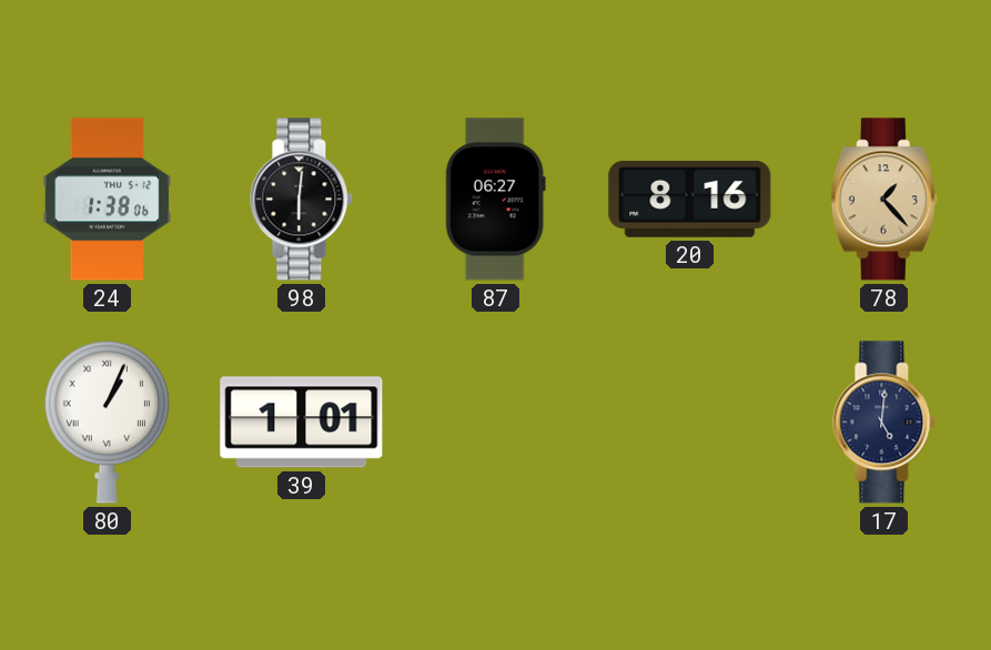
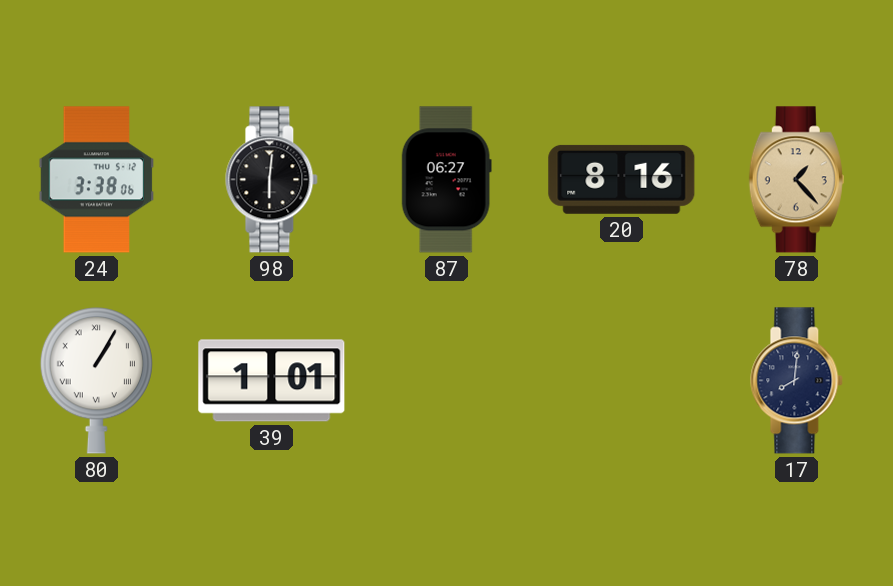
24: 1:38 -> 3:38 (97, 180)
80: 1:04 -> 1:05 (96, 381)
17: 5:01 -> 8:01 (797, 381)
